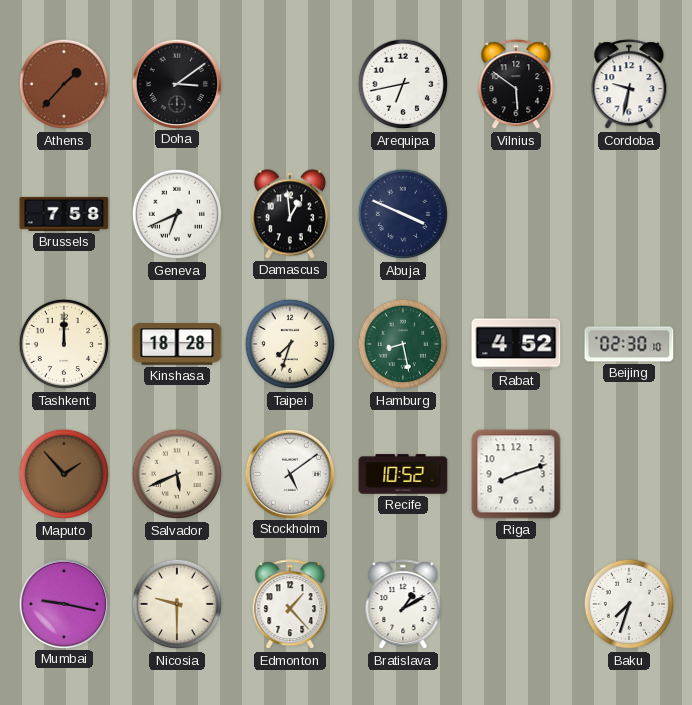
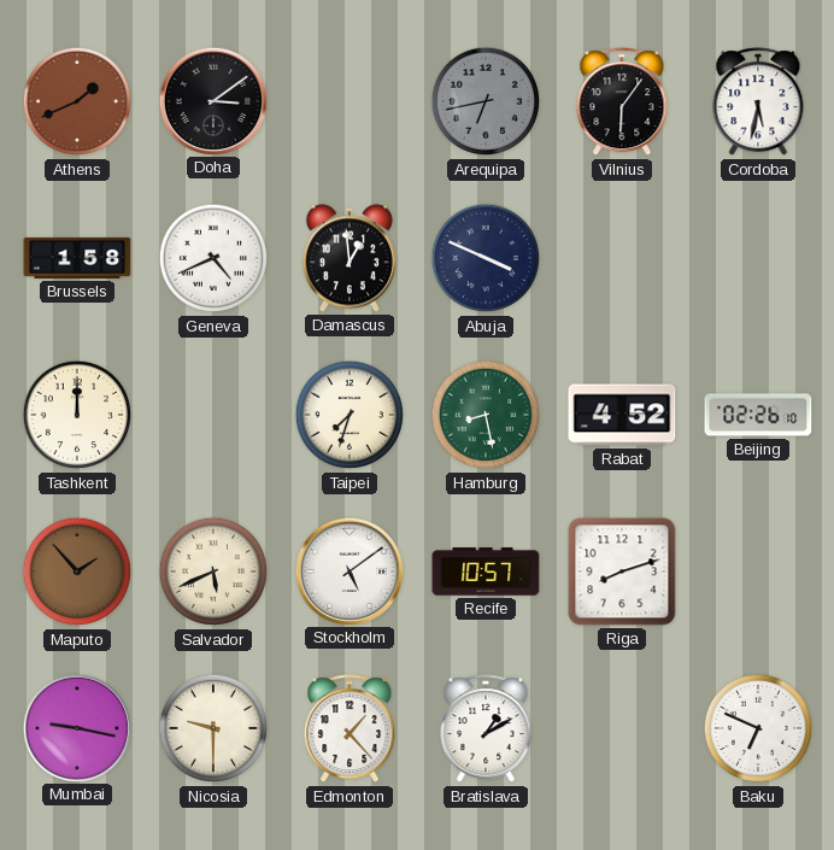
Athens: 1:37 -> 1:41 (77, 101)
Arequipa dial: white -> grey (486, 101)
Vilnius: 5:51 -> 6:06 (622, 102)
Cordoba: 9:32 -> 5:32 (758, 102)
Brussels: 7:58 -> 1:58 (77, 258)
Geneva: 6:41 -> 4:41 (213, 258)
Kinshasa: 18:28 -> none (177, 344)
Beijing: 02:30 -> 02:26 (758, 415)
Recife: 10:52 -> 10:57 (486, 571)
Baku: 7:33 -> 6:49 (758, 728)
